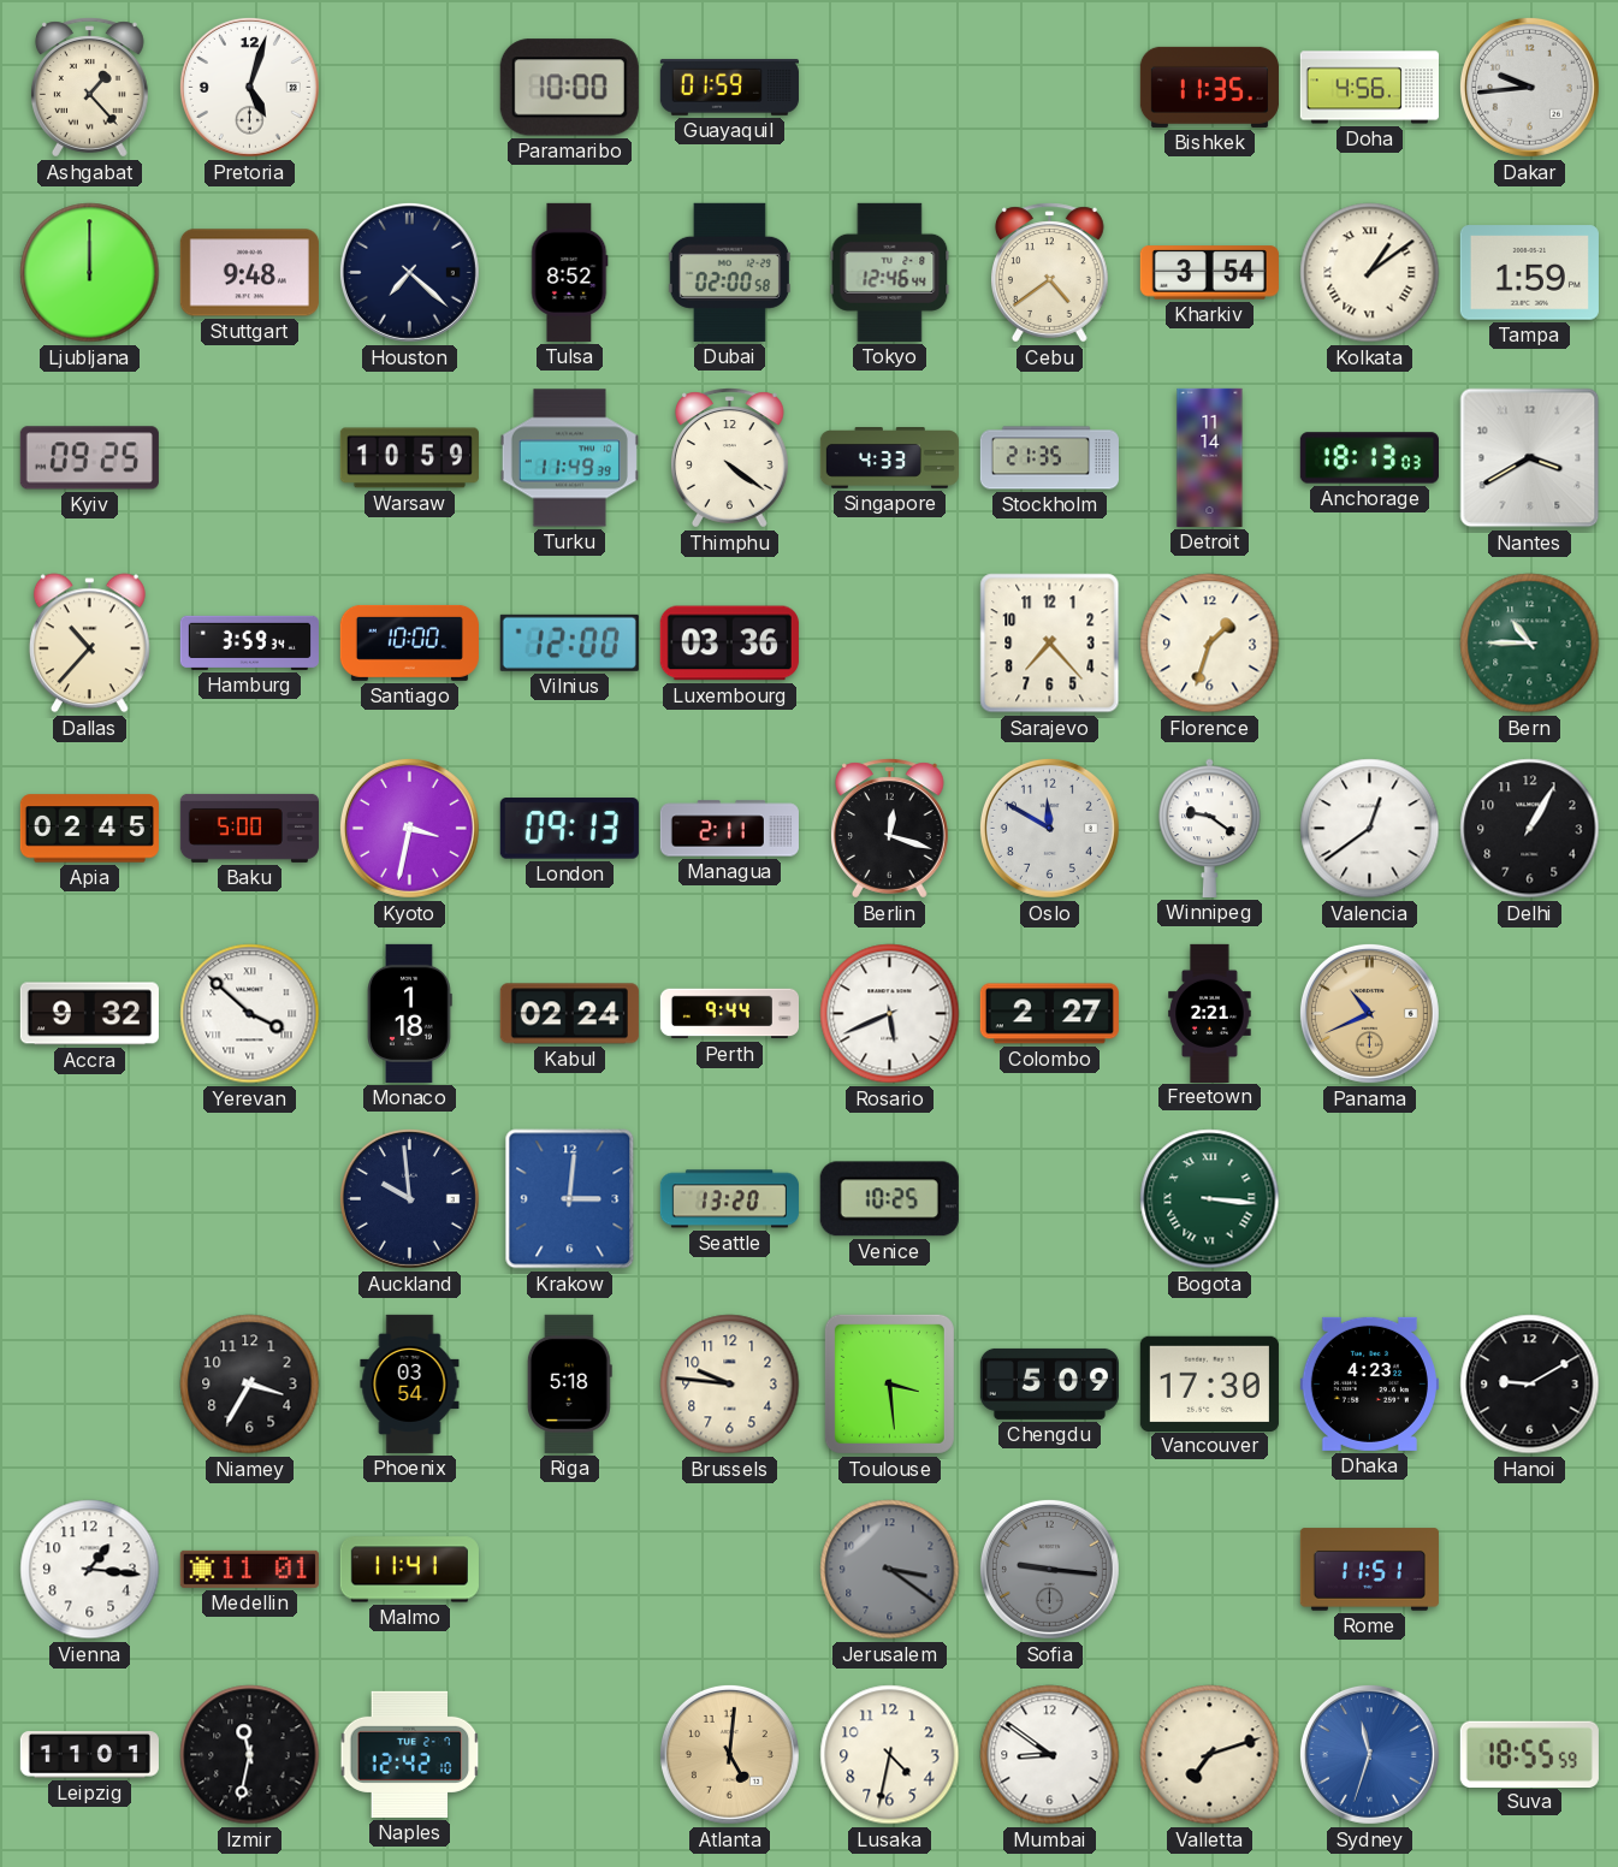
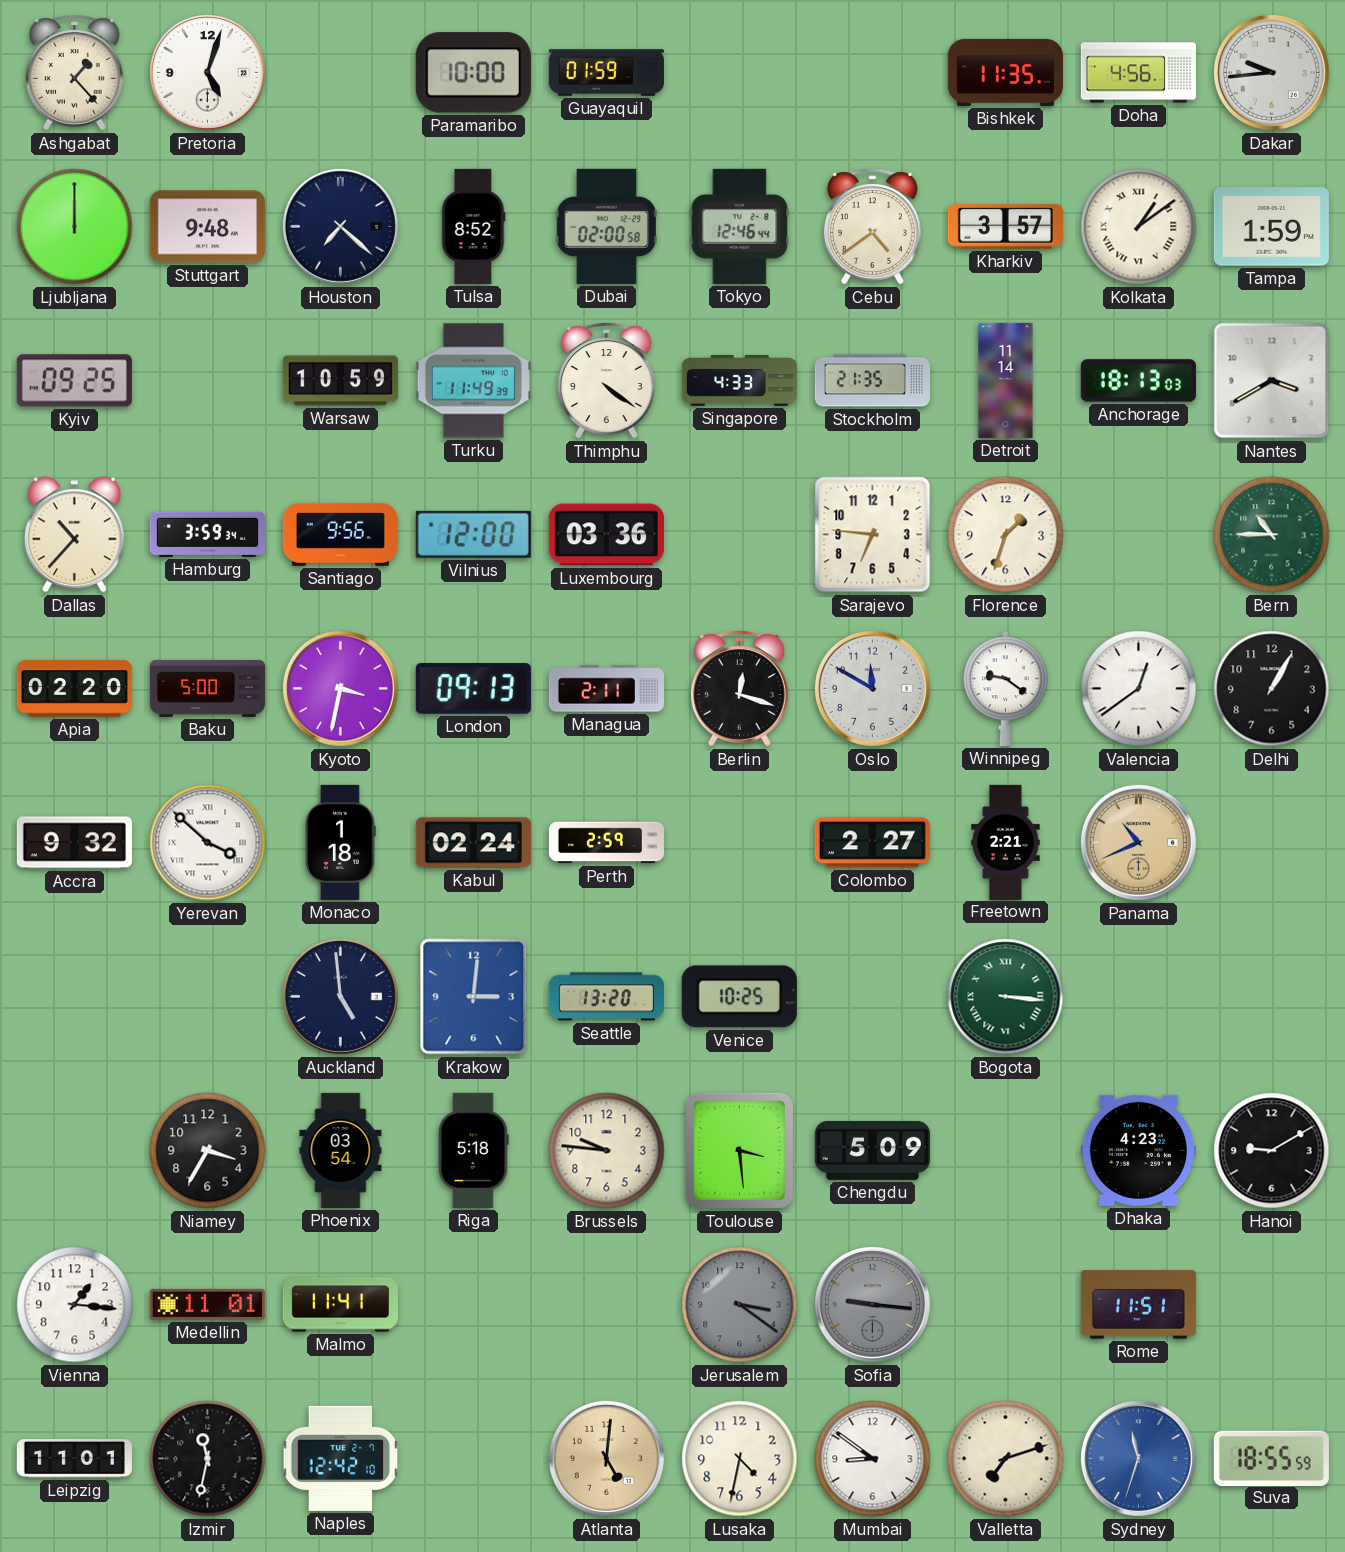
Kharkiv: 3:54 -> 3:57 (1005, 227)
Santiago: 10:00 -> 9:56 (340, 534)
Sarajevo: 7:23 -> 6:46 (873, 535)
Apia: 02:45 -> 02:20 (74, 689)
Perth: 9:44 -> 2:59 (606, 843)
Rosario: 5:41 -> none (890, 1014)
Auckland: 9:59 -> 4:59 (340, 996)
Vancouver: 17:30 -> none (1209, 1383)
